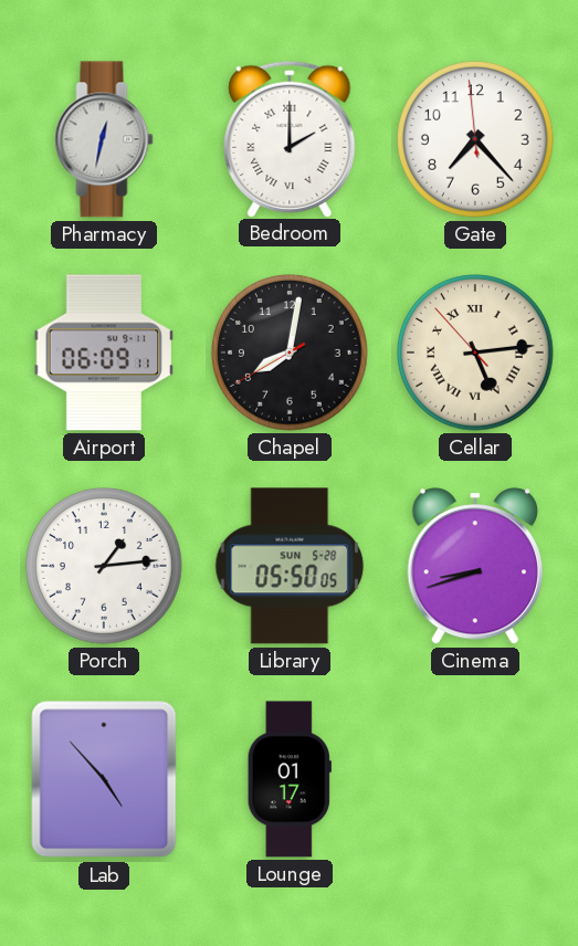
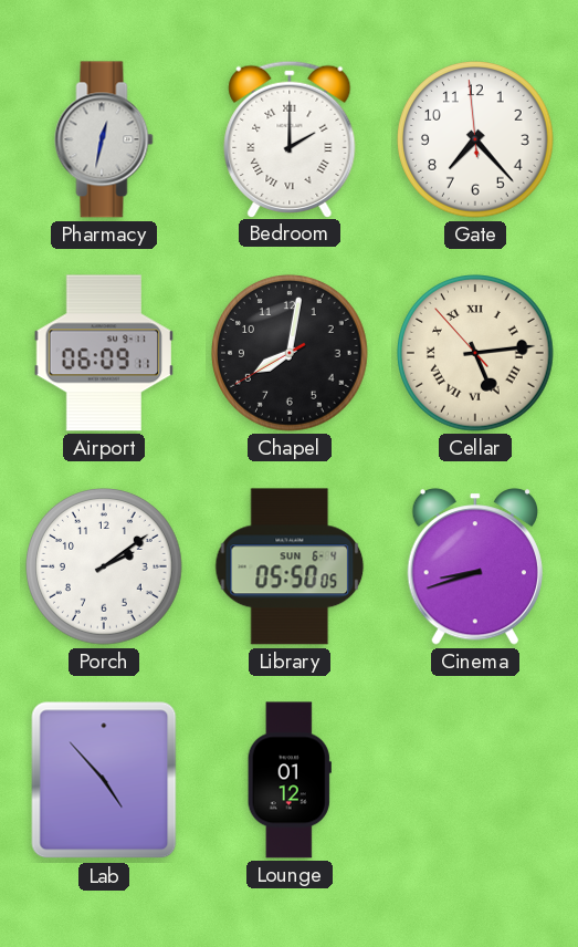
Porch: 1:14 -> 2:09 (104, 566)
Library date: SUN 5-28 -> SUN 6-4 (290, 566)
Lounge: 01:17 -> 01:12 (290, 780)
